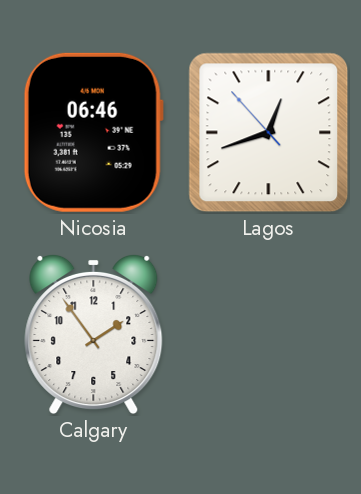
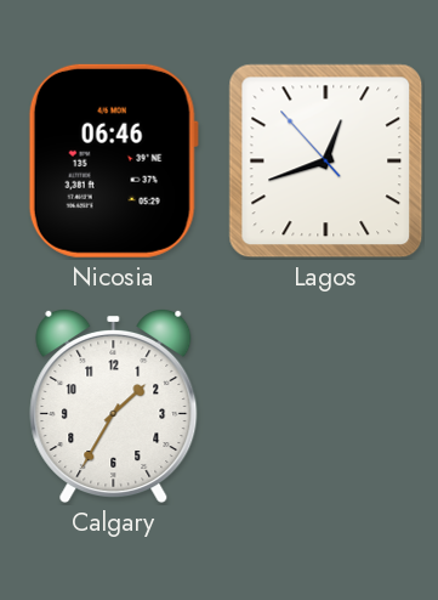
Calgary: 1:54 -> 1:35 (114, 406)
